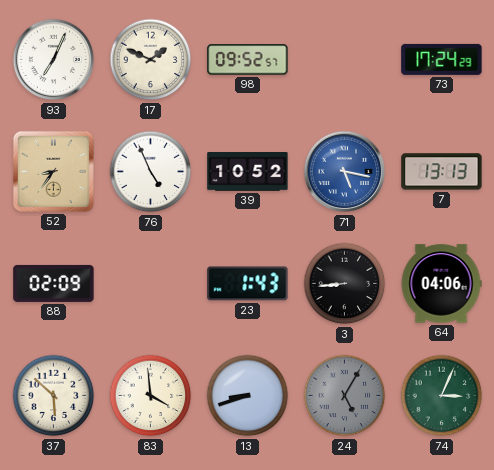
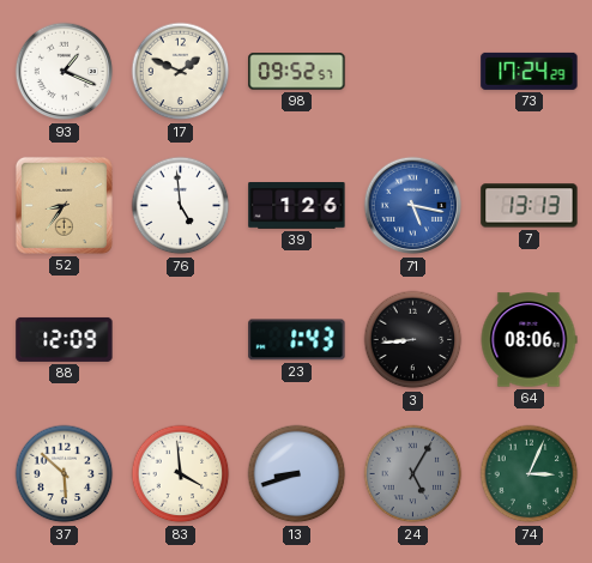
93: 7:04 -> 1:19 (65, 72)
76: 4:56 -> 4:59 (181, 206)
39: 10:52 -> 1:26 (297, 206)
88: 02:09 -> 12:09 (65, 339)
64: 04:06 -> 08:06 (528, 340)
